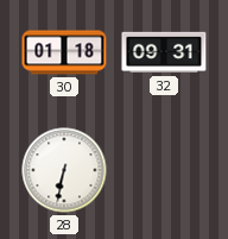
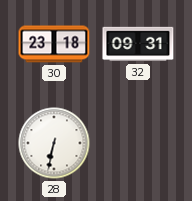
30: 01:18 -> 23:18 (54, 44)
